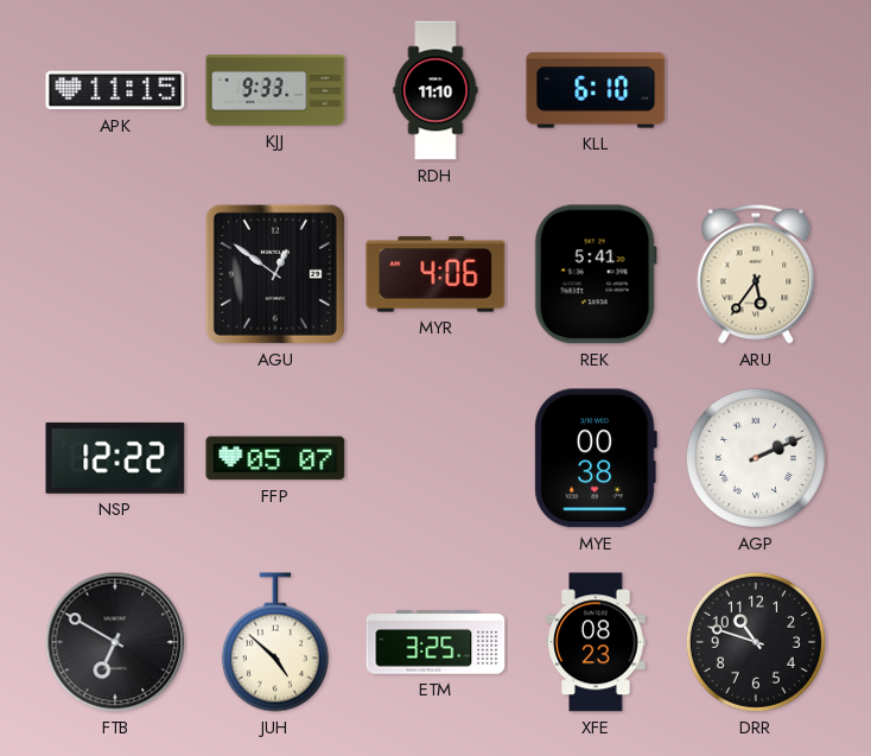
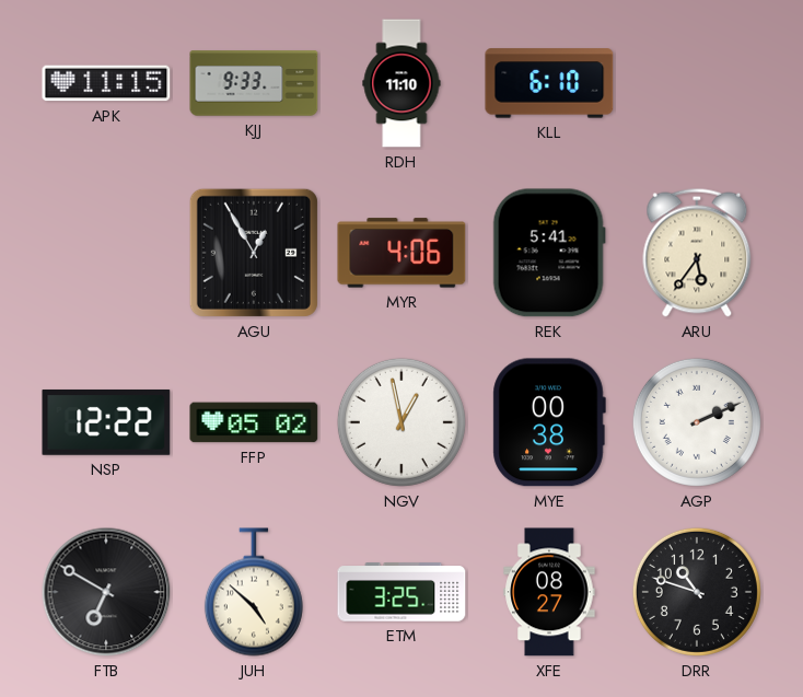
AGU: 12:51 -> 12:55 (254, 253)
FFP: 05:07 -> 05:02 (254, 422)
NGV: none -> 12:58 (401, 422)
XFE: 08:23 -> 08:27 (549, 592)
